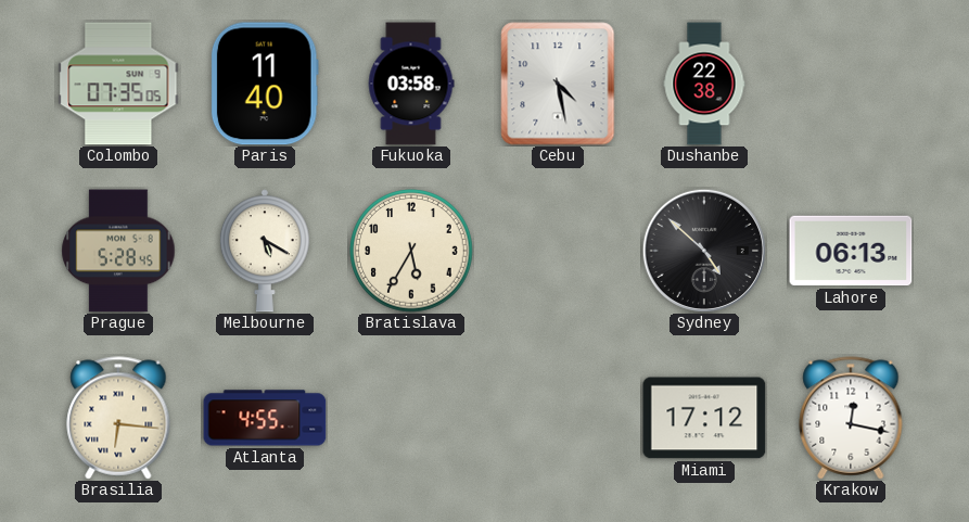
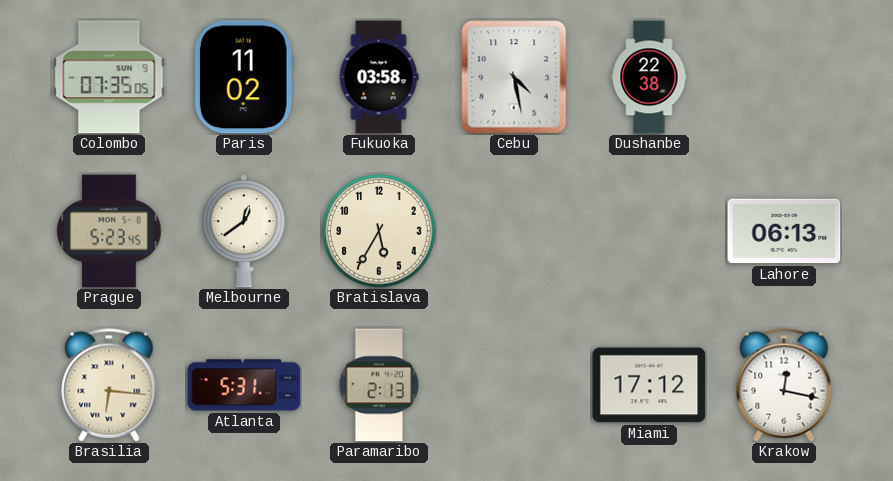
Paris: 11:40 -> 11:02 (244, 77)
Prague: 5:28 -> 5:23 (109, 231)
Melbourne: 5:20 -> 12:39 (244, 231)
Sydney: 4:52 -> none (704, 251)
Atlanta: 4:55 -> 5:31 (244, 385)
Paramaribo: none -> 2:13 (379, 385)
